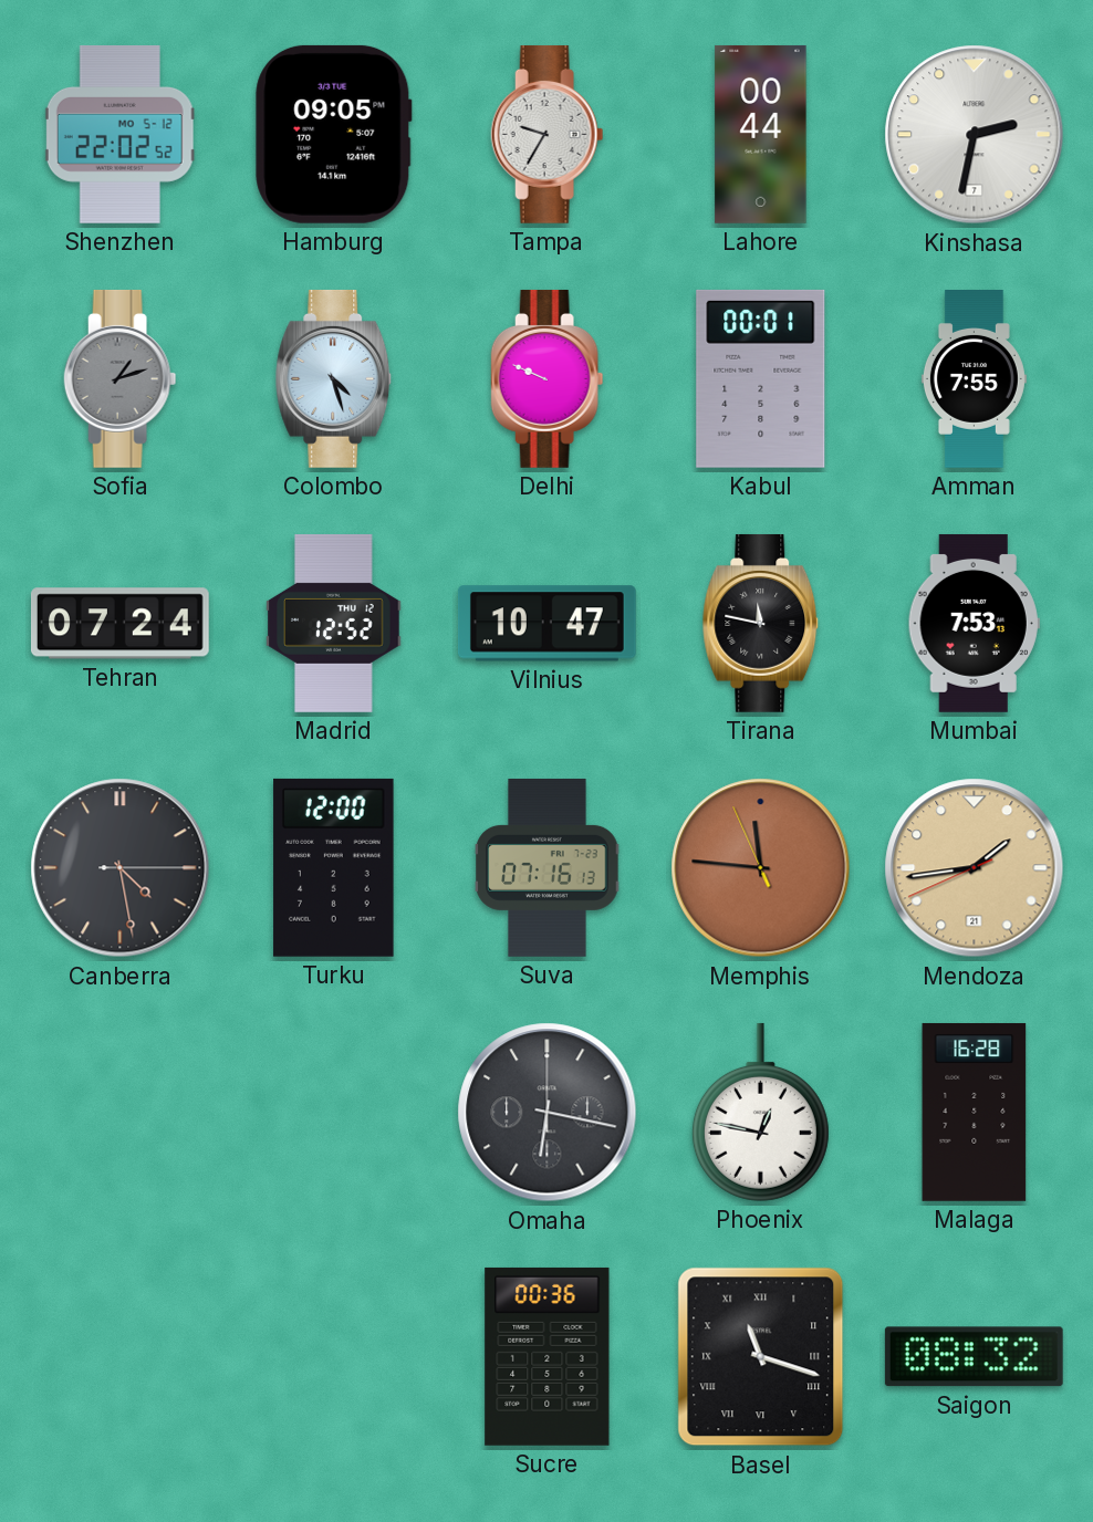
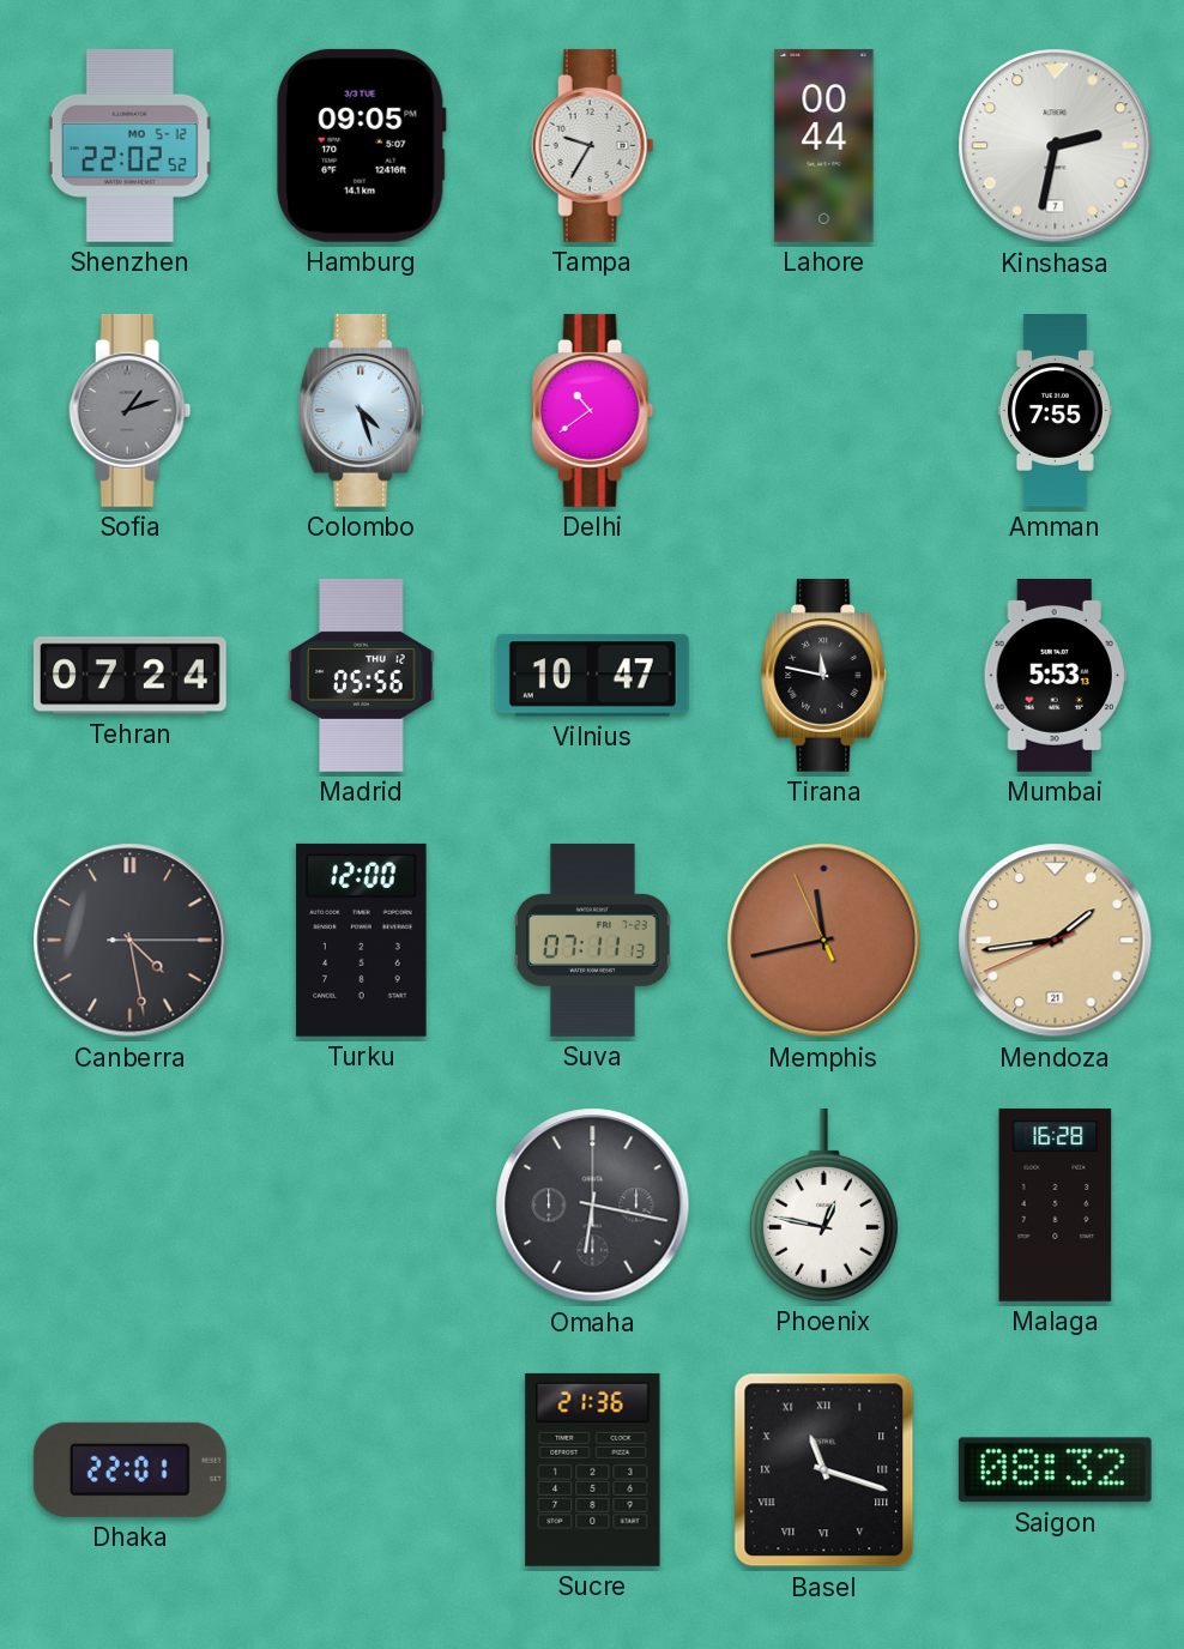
Delhi: 9:49 -> 10:39 (593, 410)
Kabul: 00:01 -> none (761, 378)
Madrid: 12:52 -> 05:56 (362, 675)
Mumbai: 7:53 -> 5:53 (1055, 676)
Suva: 07:16 -> 07:11 (593, 940)
Memphis: 11:45 -> 11:42 (824, 941)
Dhaka: none -> 22:01 (129, 1469)
Sucre: 00:36 -> 21:36 (593, 1469)
